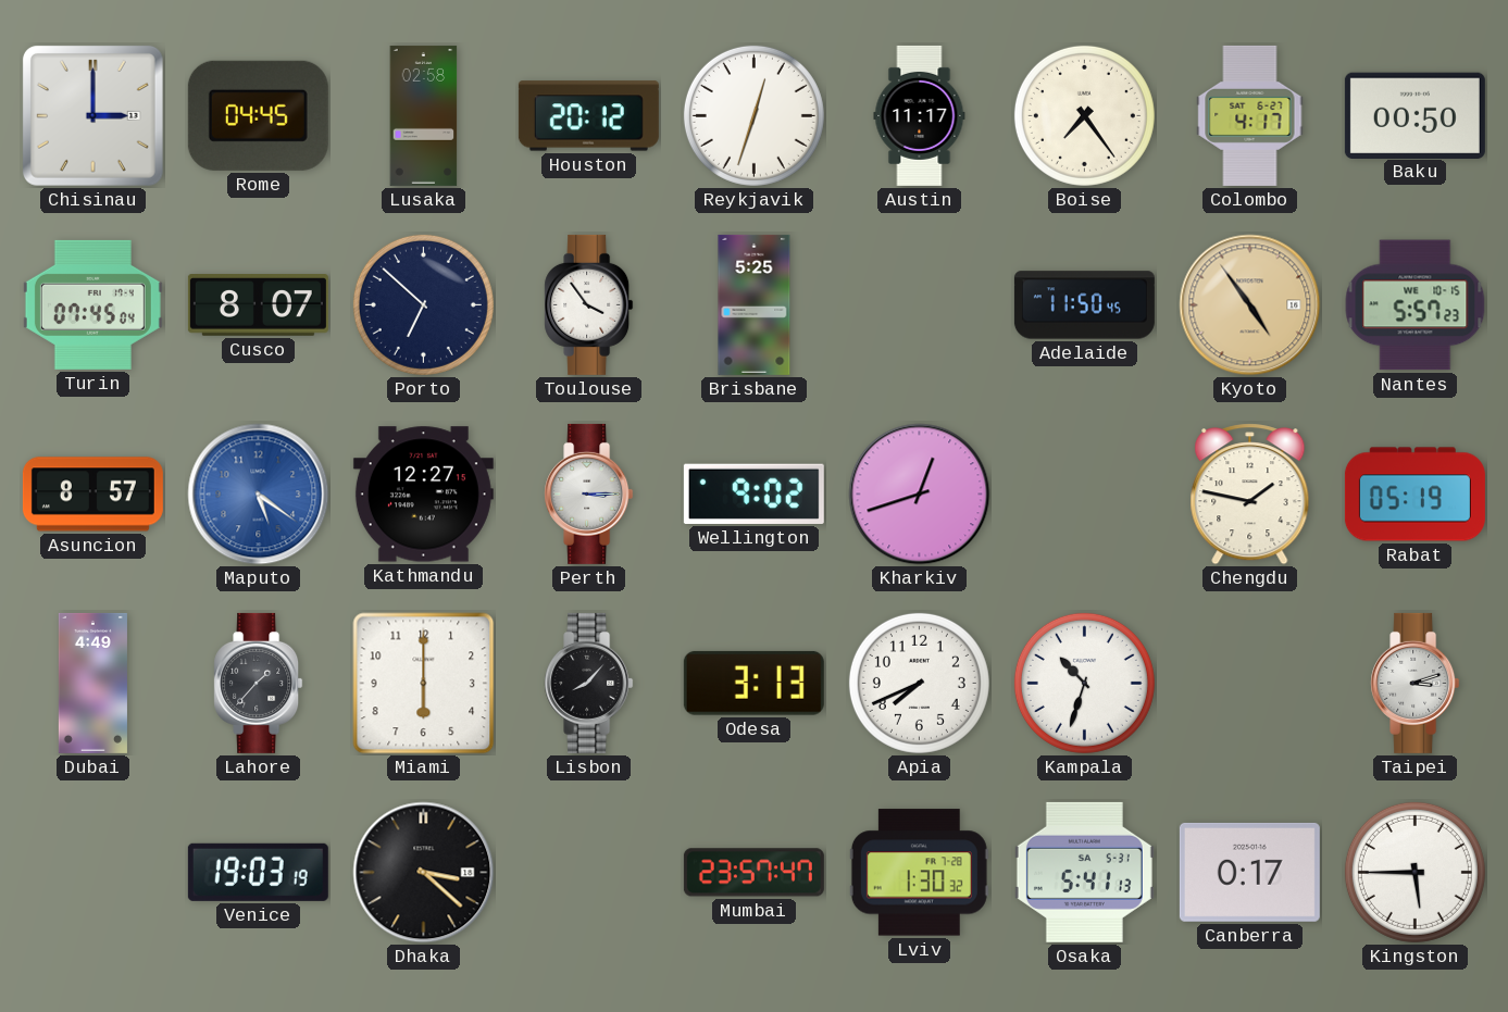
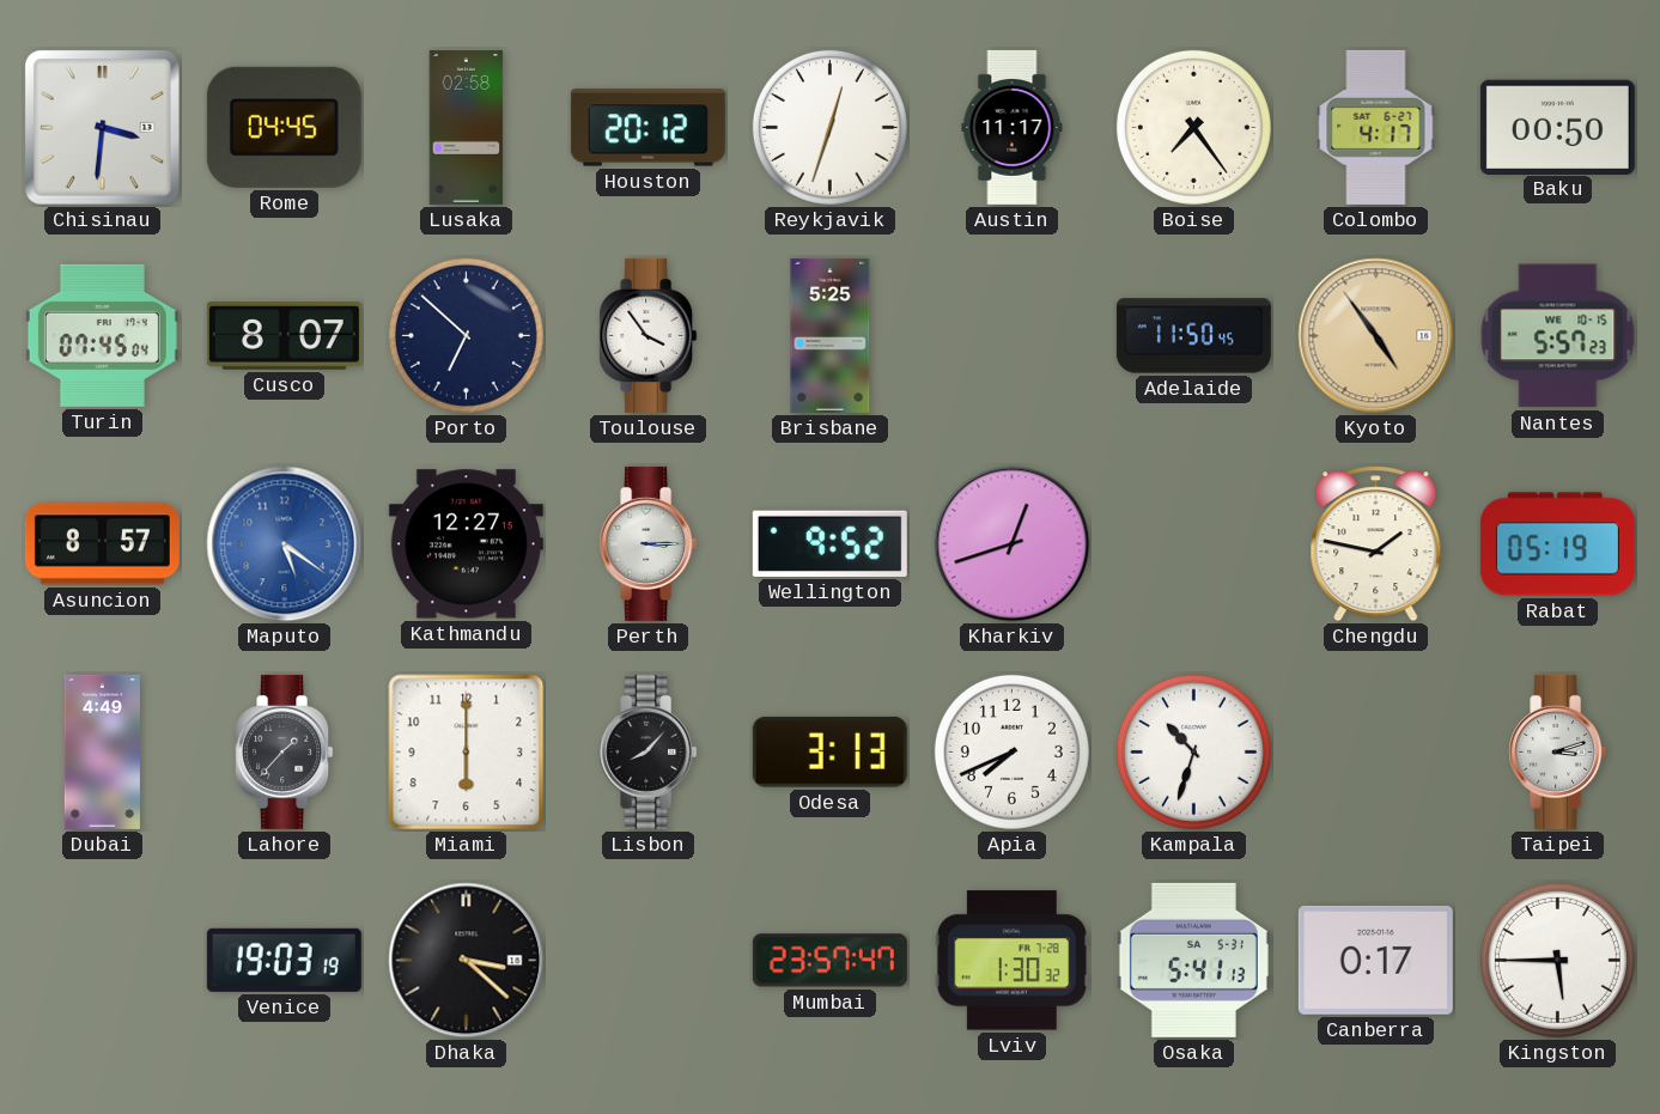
Chisinau: 3:00 -> 3:31 (102, 127)
Wellington: 9:02 -> 9:52 (829, 543)
